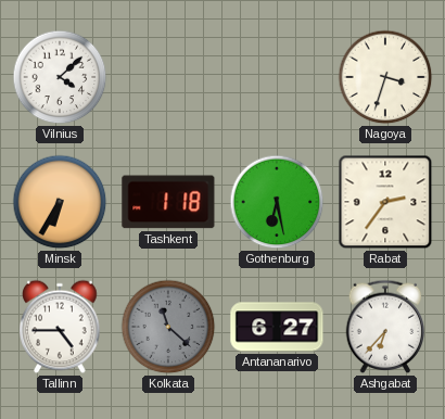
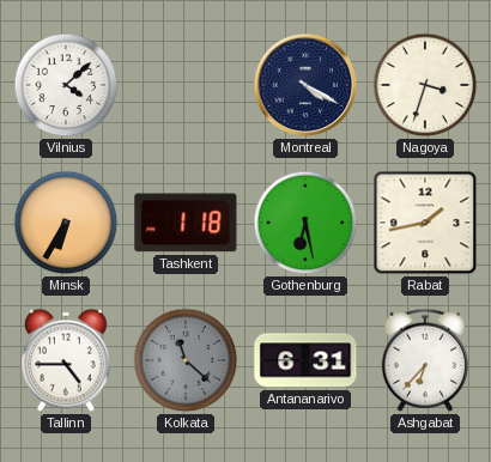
Montreal: none -> 4:20 (305, 85)
Rabat: 2:36 -> 1:43 (425, 223)
Antananarivo: 6:27 -> 6:31 (305, 360)
